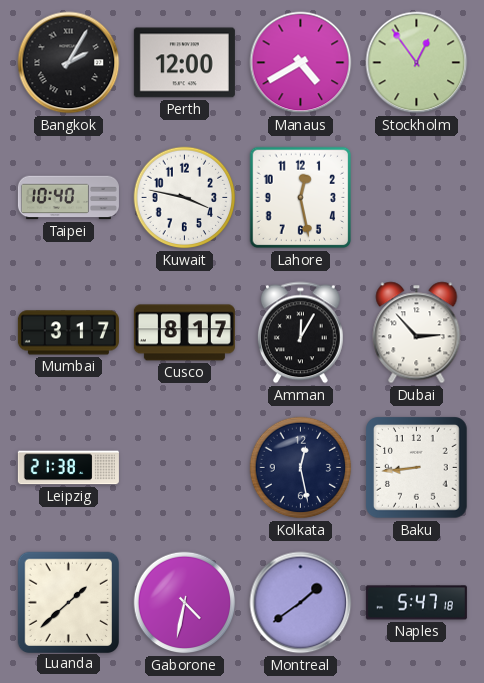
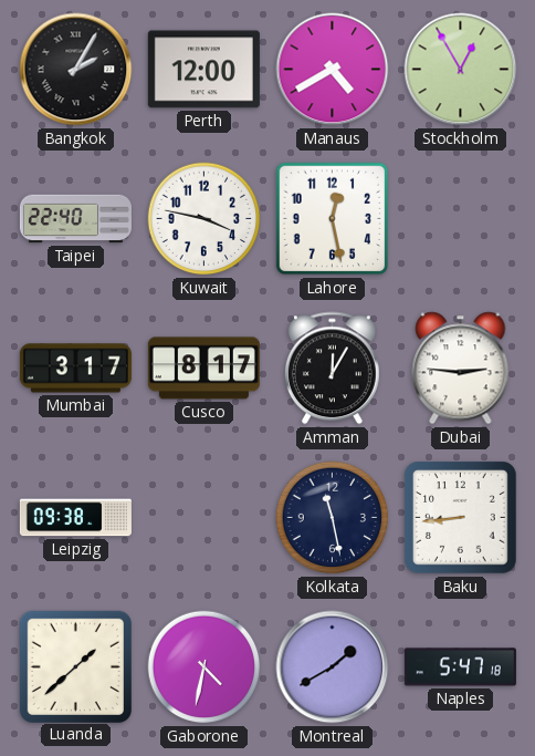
Stockholm: 12:54 -> 12:55 (461, 70)
Taipei: 10:40 -> 22:40 (75, 219)
Dubai: 2:53 -> 2:46 (461, 369)
Leipzig: 21:38 -> 09:38 (75, 518)
Kolkata: 12:28 -> 11:28 (333, 518)
Montreal: 1:39 -> 1:40 (333, 667)
